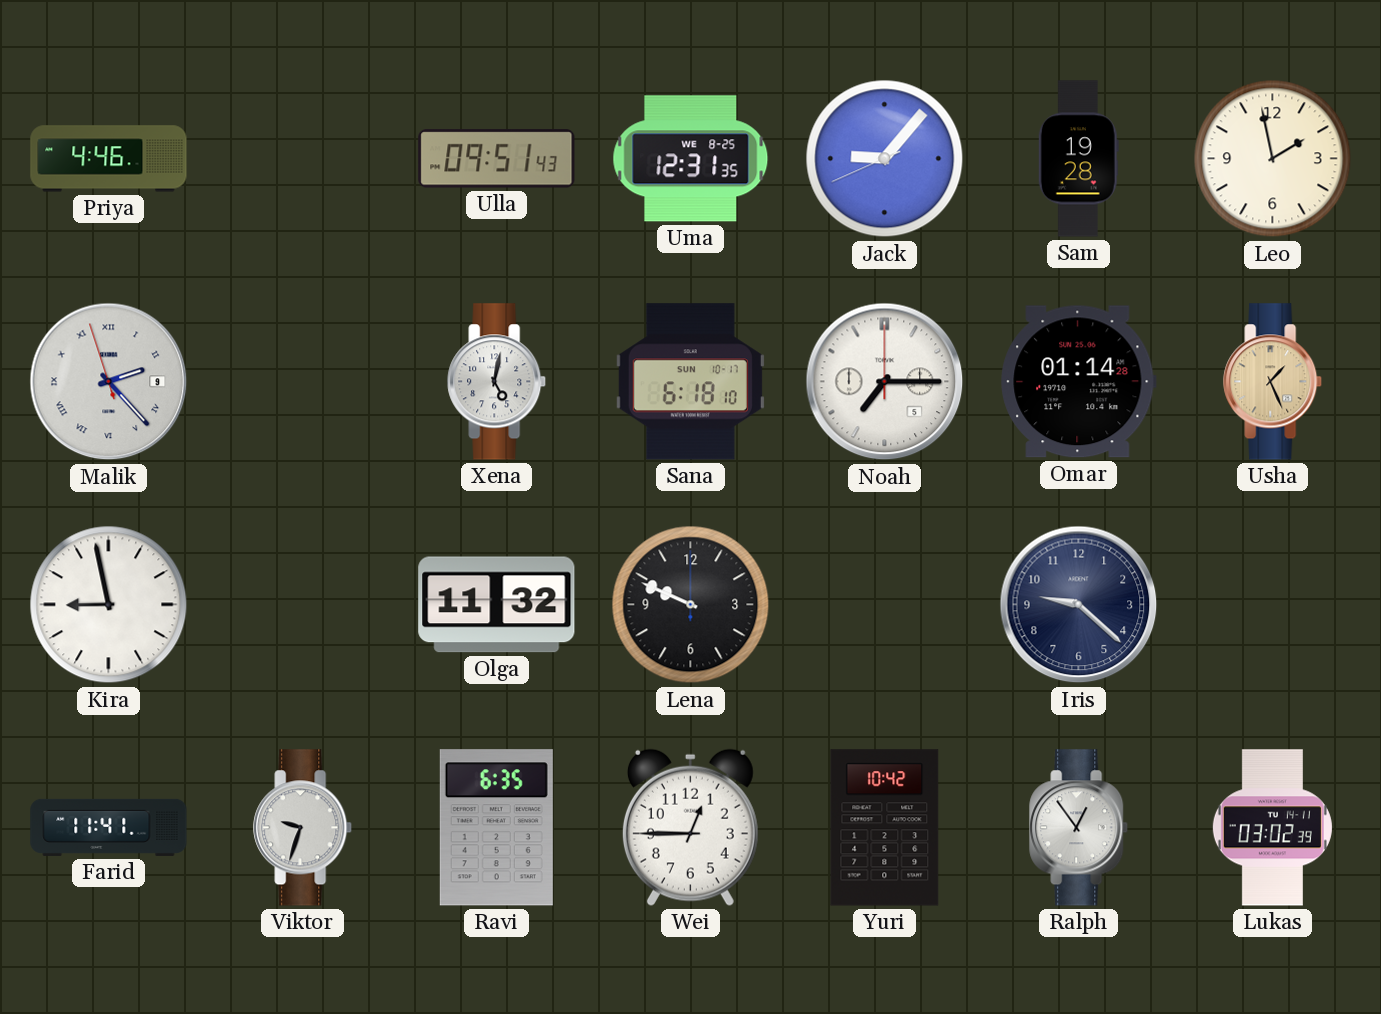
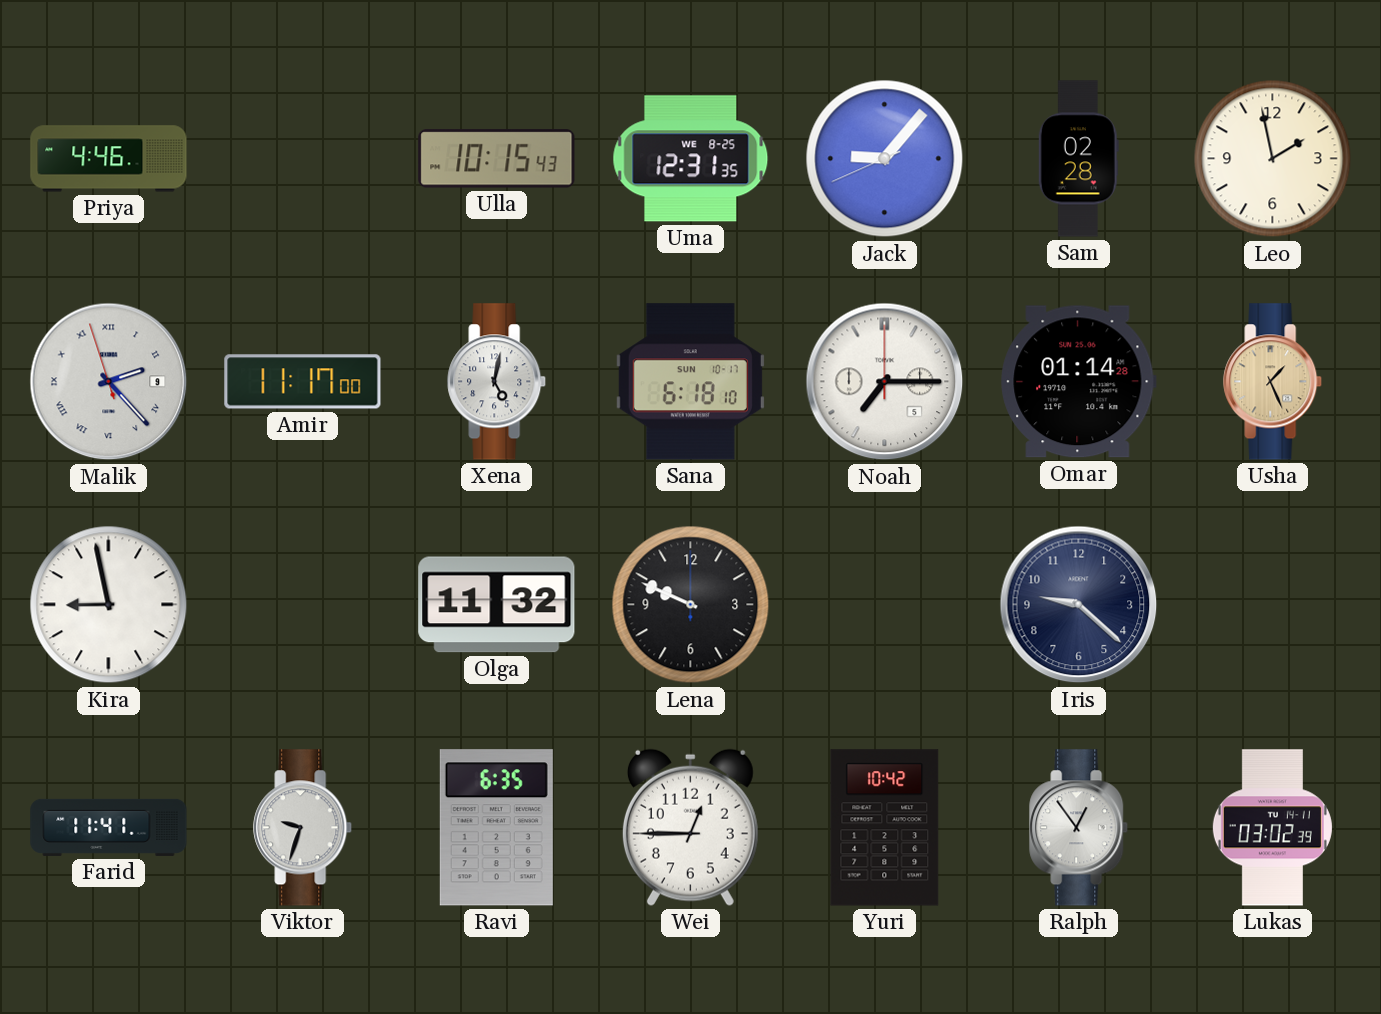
Ulla: 09:51 -> 10:15 (497, 159)
Sam: 19:28 -> 02:28 (1078, 159)
Amir: none -> 11:17 (303, 382)
